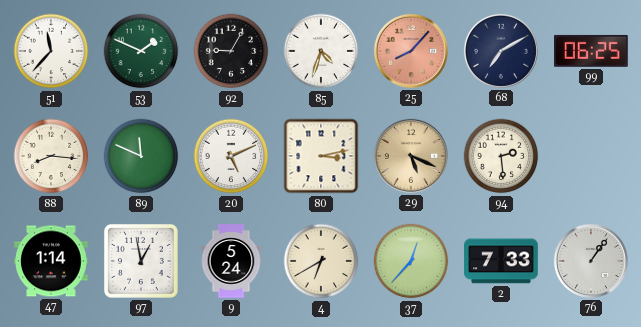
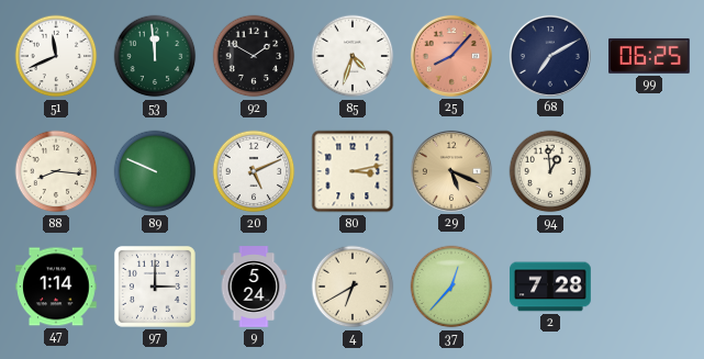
51: 11:37 -> 11:41 (56, 56)
53: 1:49 -> 11:59 (155, 56)
92: 9:05 -> 1:50 (254, 56)
89: 11:49 -> 9:49 (155, 171)
94: 2:29 -> 12:59 (550, 171)
97: 12:58 -> 3:00 (155, 287)
2: 7:33 -> 7:28 (550, 287)
76: 1:06 -> none (591, 261)
